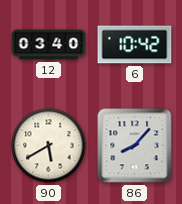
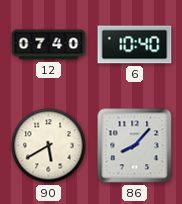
12: 03:40 -> 07:40 (49, 45)
6: 10:42 -> 10:40 (135, 45)
